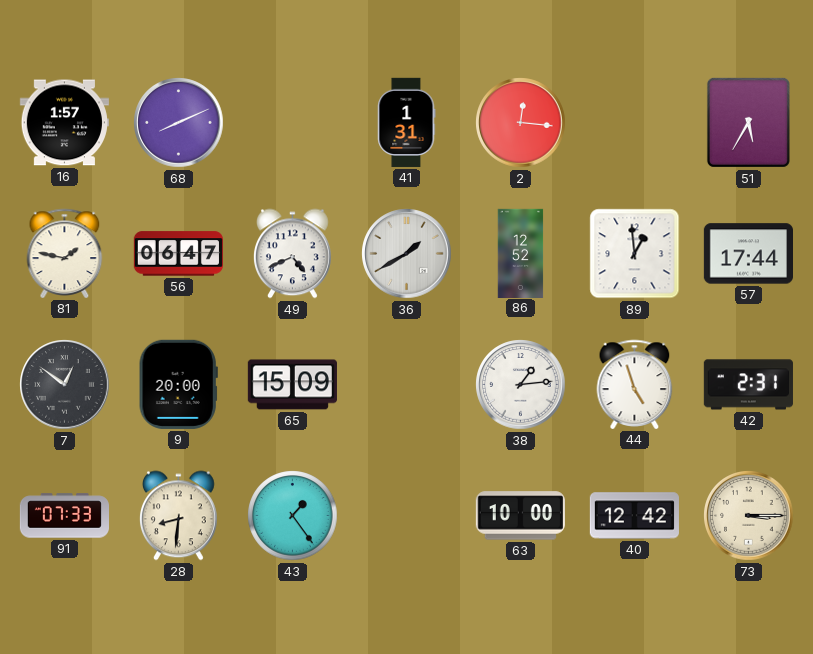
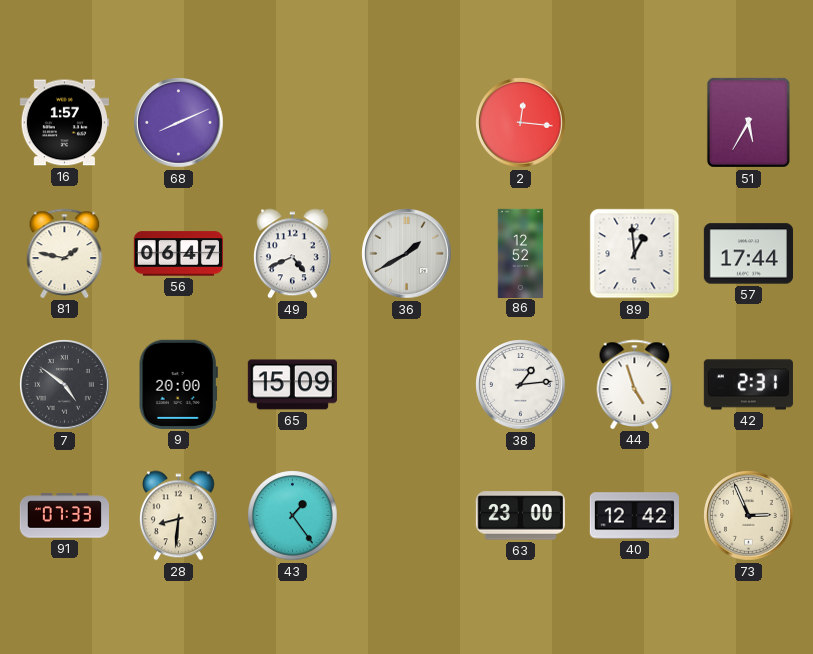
41: 1:31 -> none (406, 122)
7: 12:51 -> 4:51 (65, 385)
63: 10:00 -> 23:00 (520, 516)
73: 3:15 -> 2:56 (749, 516)
